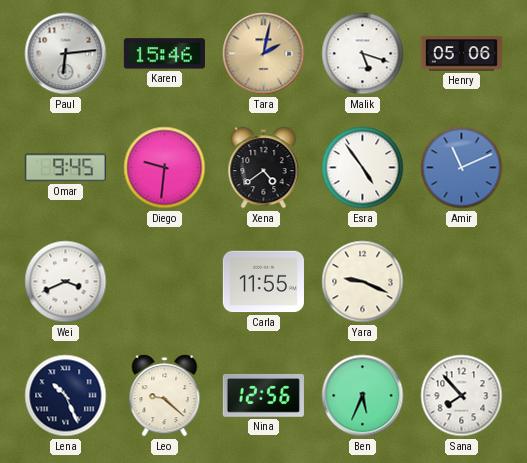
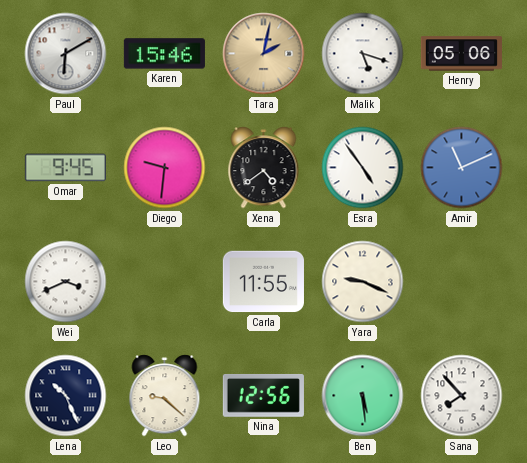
Paul: 6:14 -> 6:10 (66, 54)
Ben: 5:34 -> 5:29 (363, 396)
